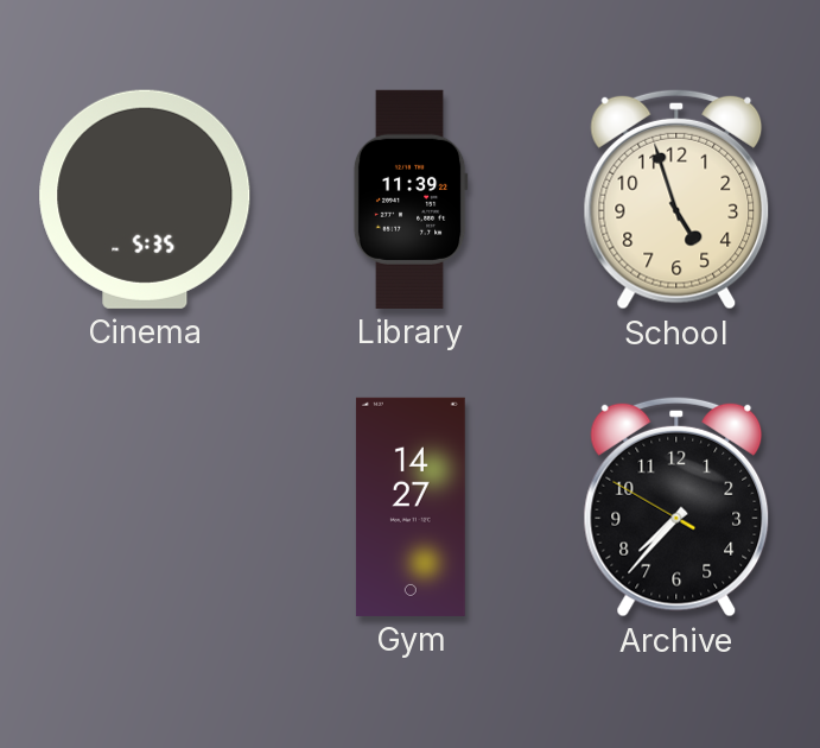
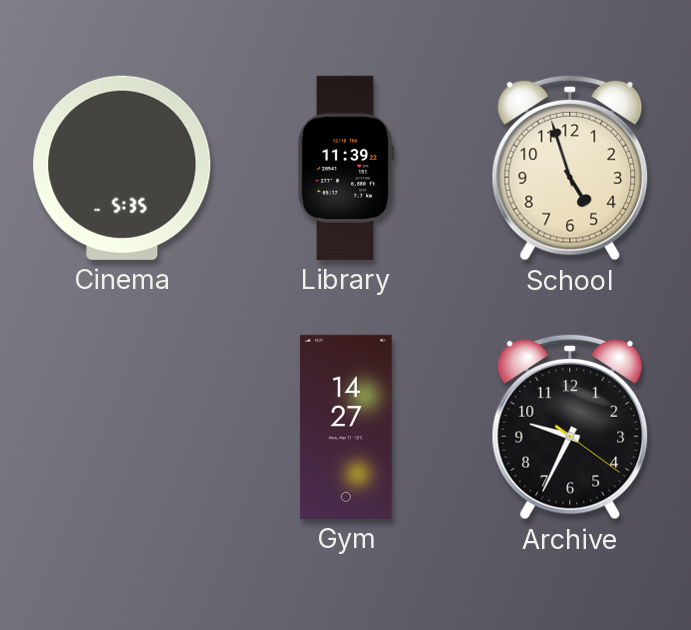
Archive: 7:36 -> 9:34 (570, 427)
